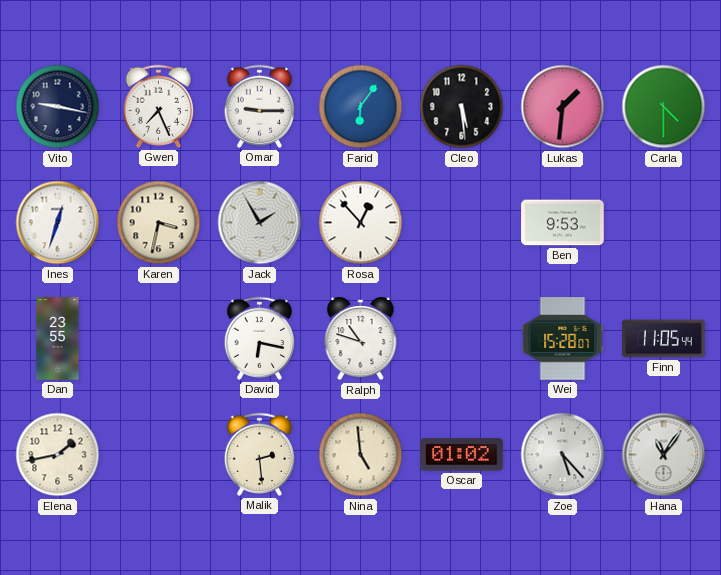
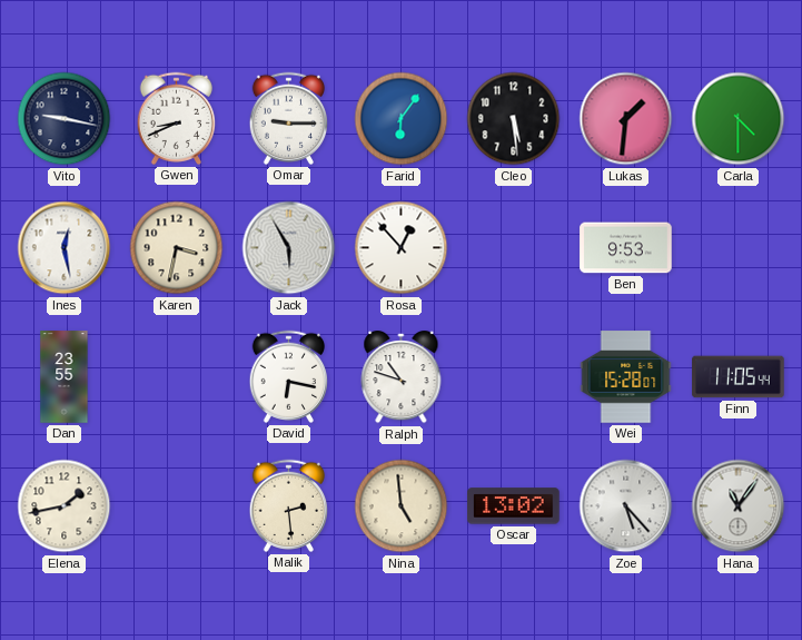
Gwen: 7:26 -> 8:41 (176, 118)
Ines: 12:33 -> 12:28 (65, 248)
Jack: 1:55 -> 5:55 (289, 248)
Oscar: 01:02 -> 13:02 (514, 506)
